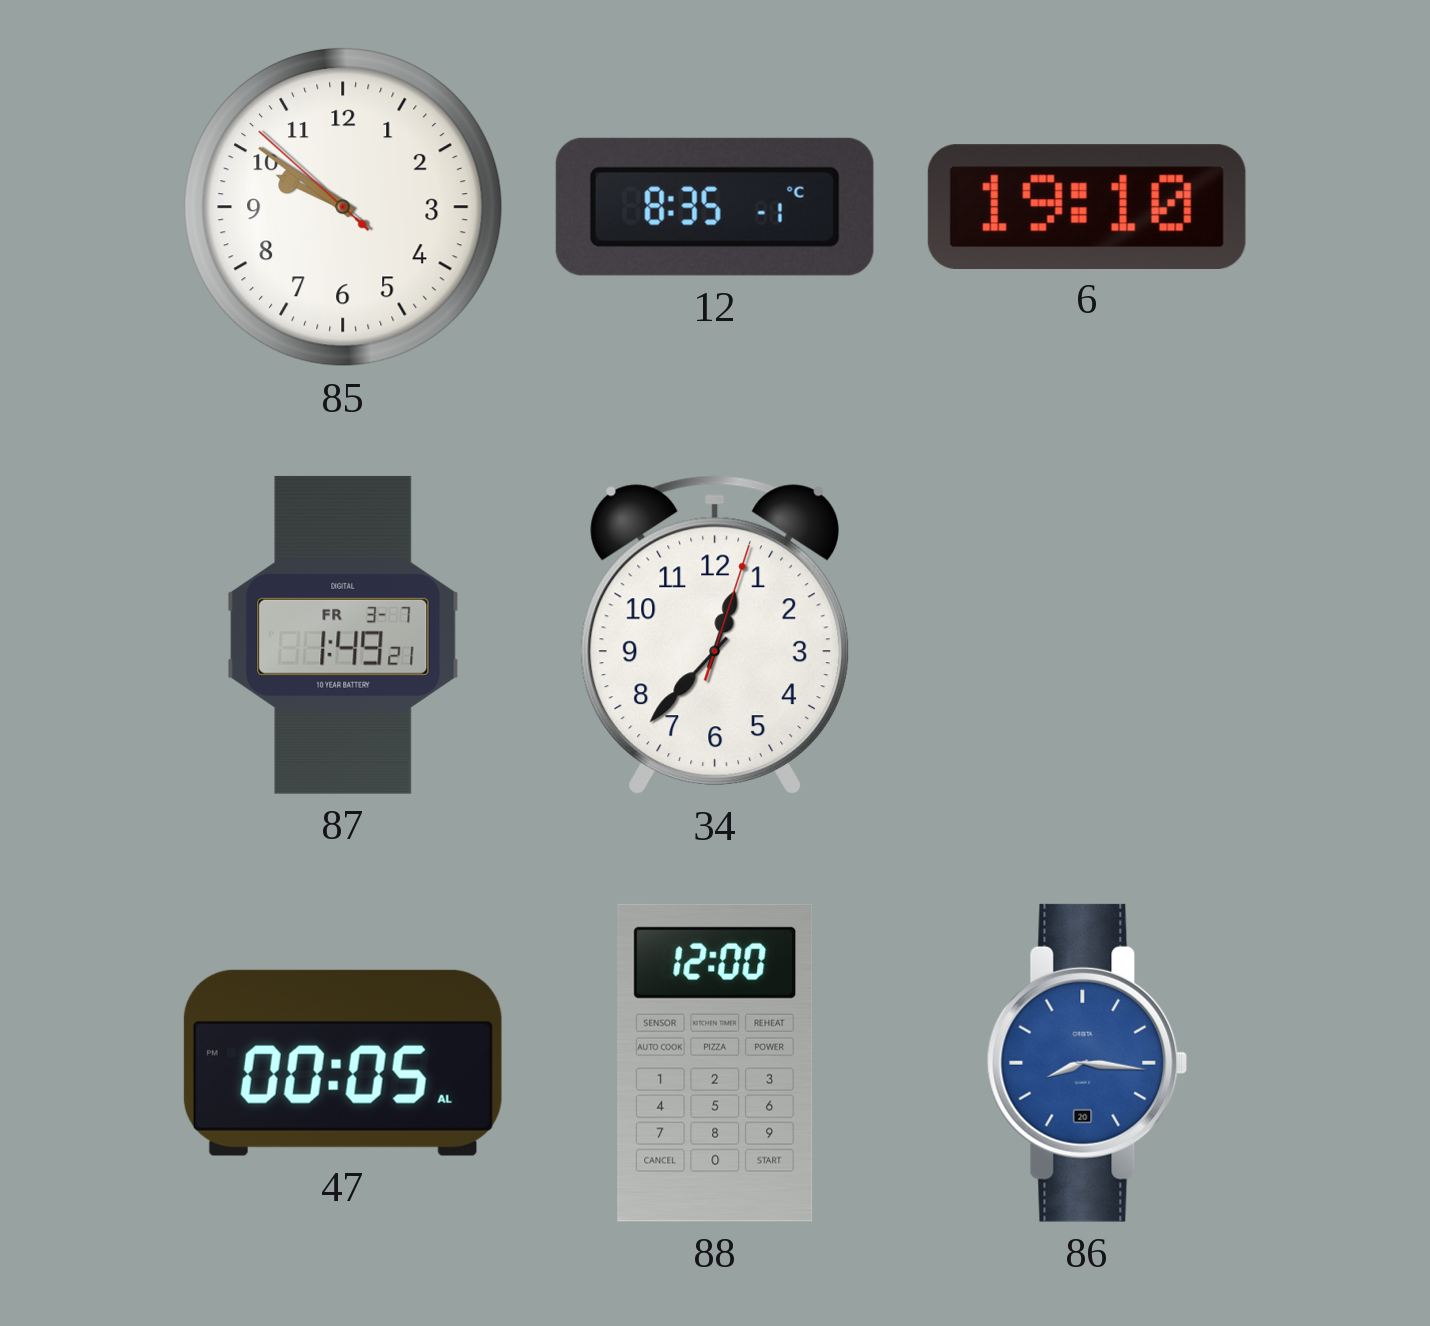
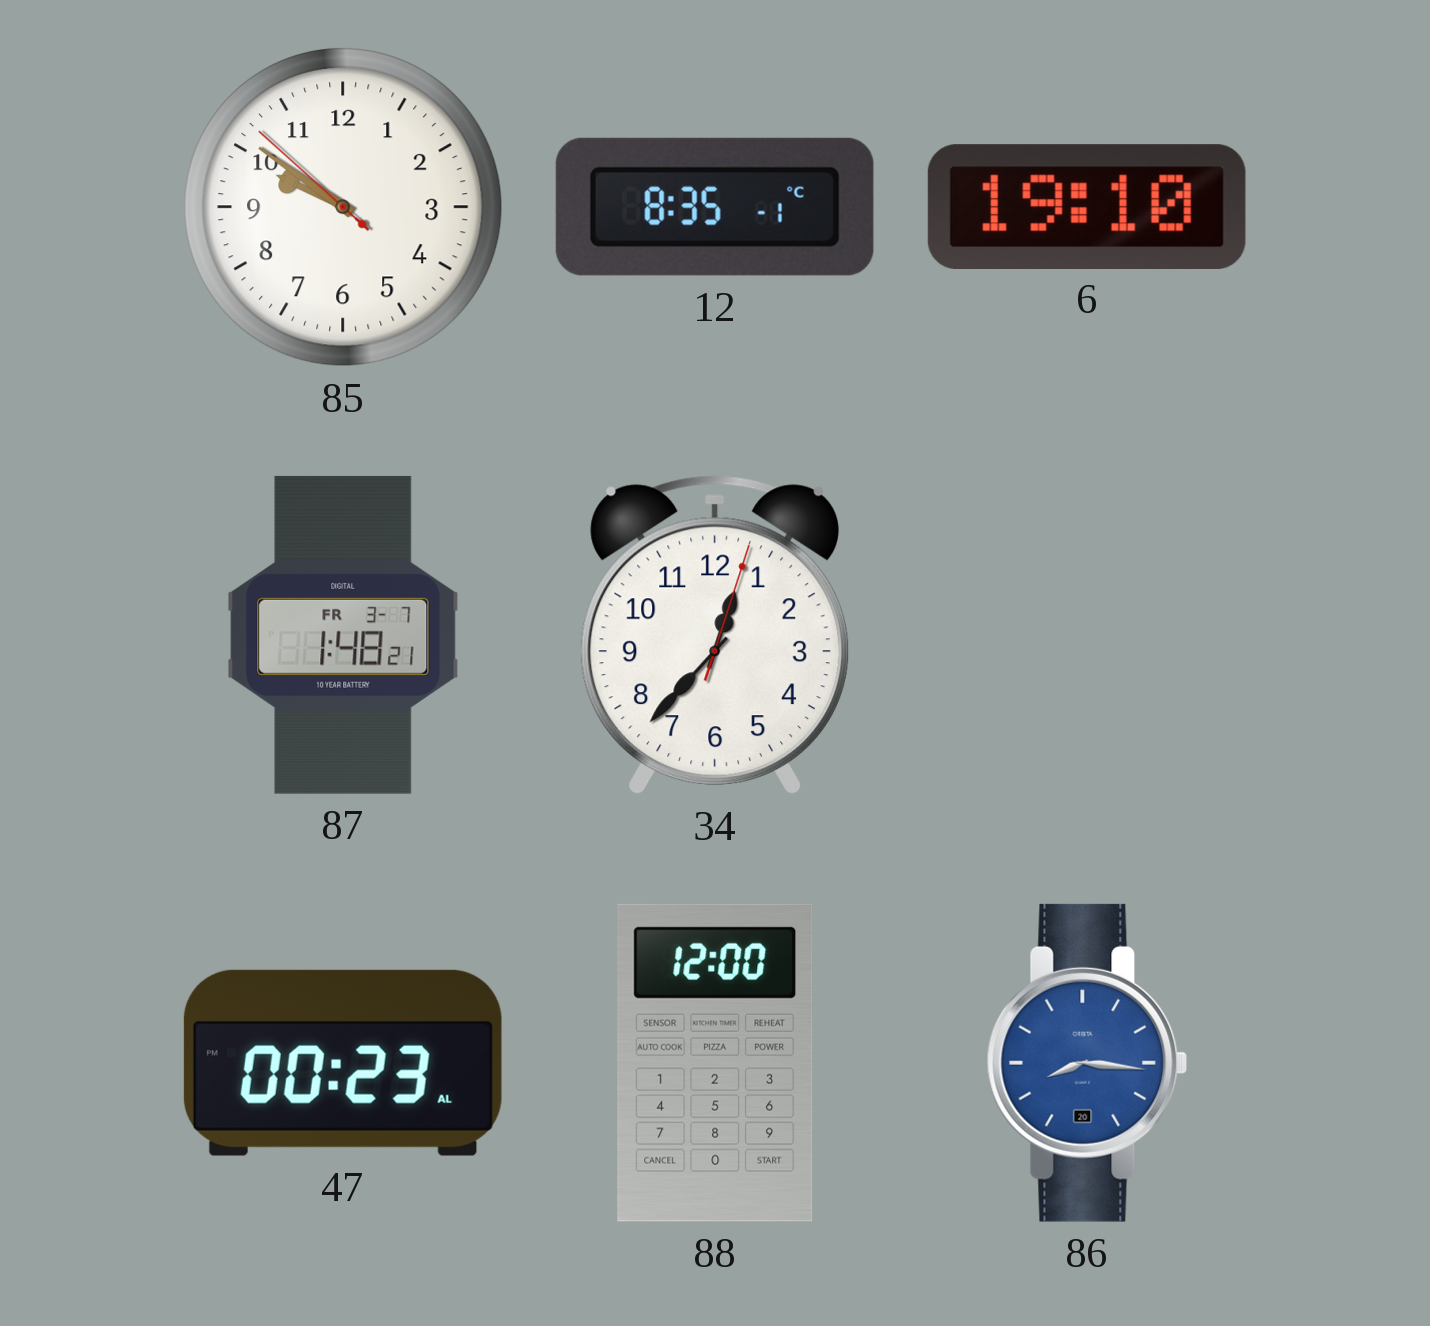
87: 1:49 -> 1:48 (343, 635)
47: 00:05 -> 00:23 (343, 1063)
